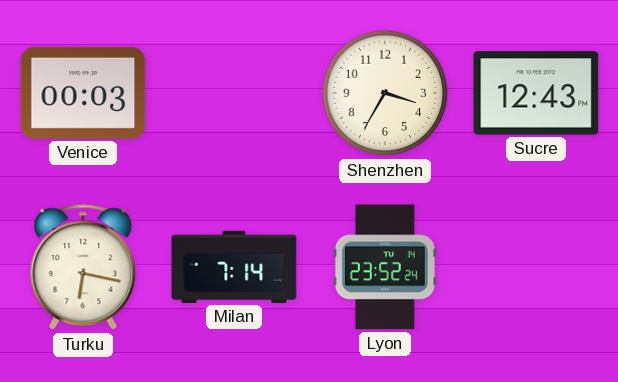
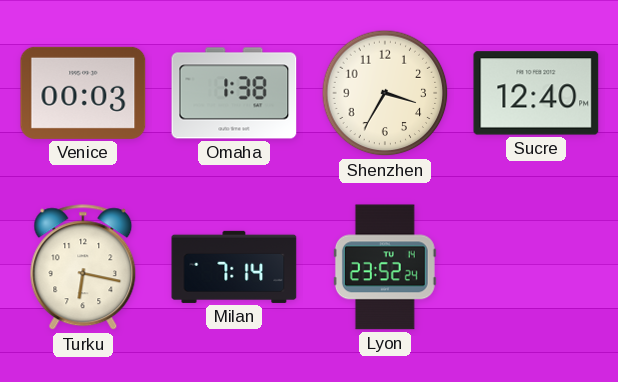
Omaha: none -> 1:38 (234, 93)
Sucre: 12:43 -> 12:40 (536, 93)
